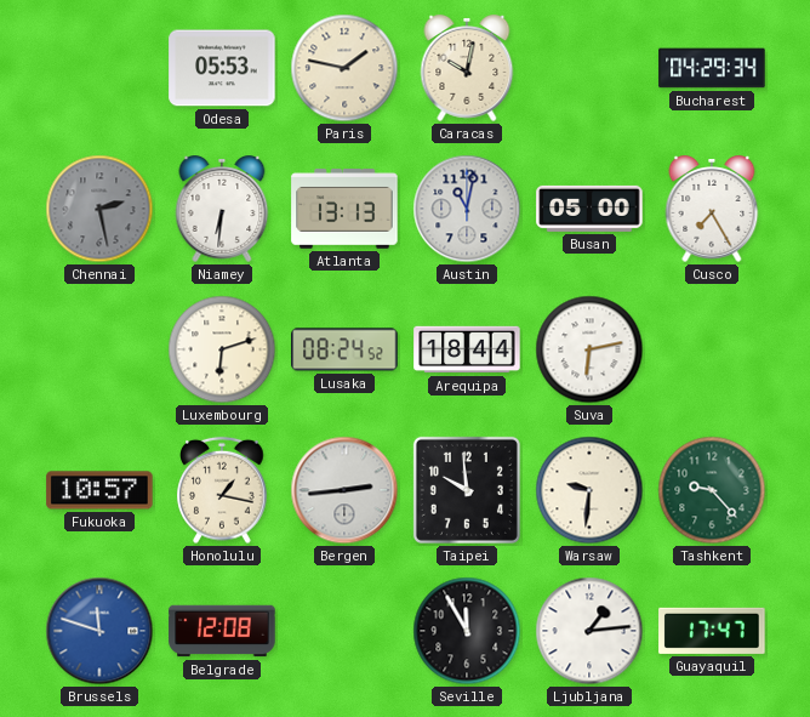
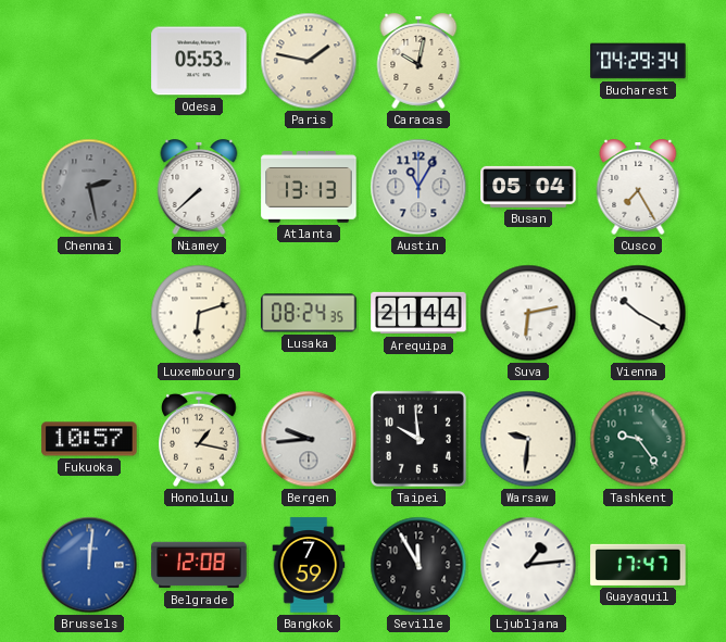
Niamey: 6:31 -> 7:38 (199, 187)
Austin: 11:02 -> 11:05 (418, 187)
Busan: 05:00 -> 05:04 (528, 187)
Lusaka: 08:24:52 -> 08:24:35 (309, 313)
Arequipa: 18:44 -> 21:44 (418, 313)
Vienna: none -> 10:20 (638, 313)
Bergen: 2:44 -> 9:44 (309, 439)
Tashkent: 9:23 -> 9:24 (638, 439)
Brussels: 11:48 -> 12:01 (89, 565)
Bangkok: none -> 7:59 (309, 565)
